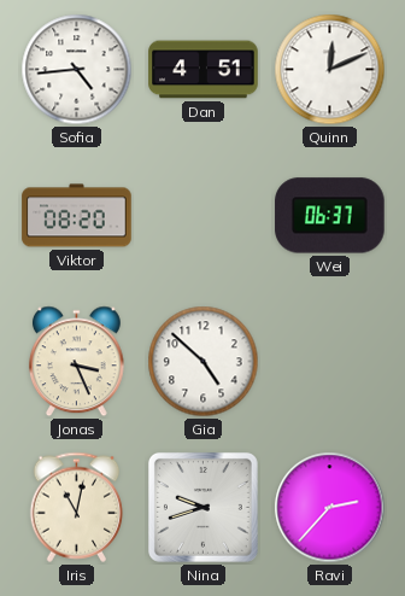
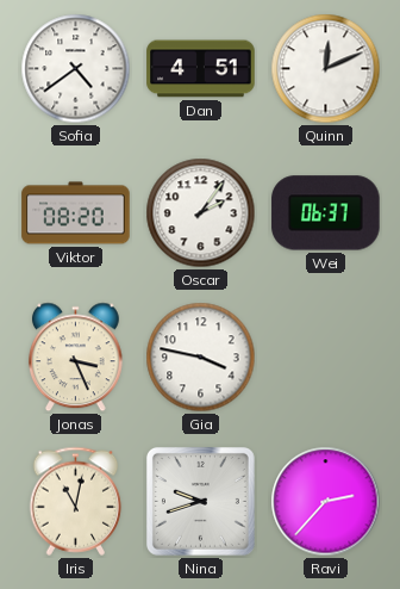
Sofia: 4:44 -> 4:39 (76, 69)
Oscar: none -> 2:06 (201, 213)
Gia: 4:52 -> 3:47 (201, 358)
